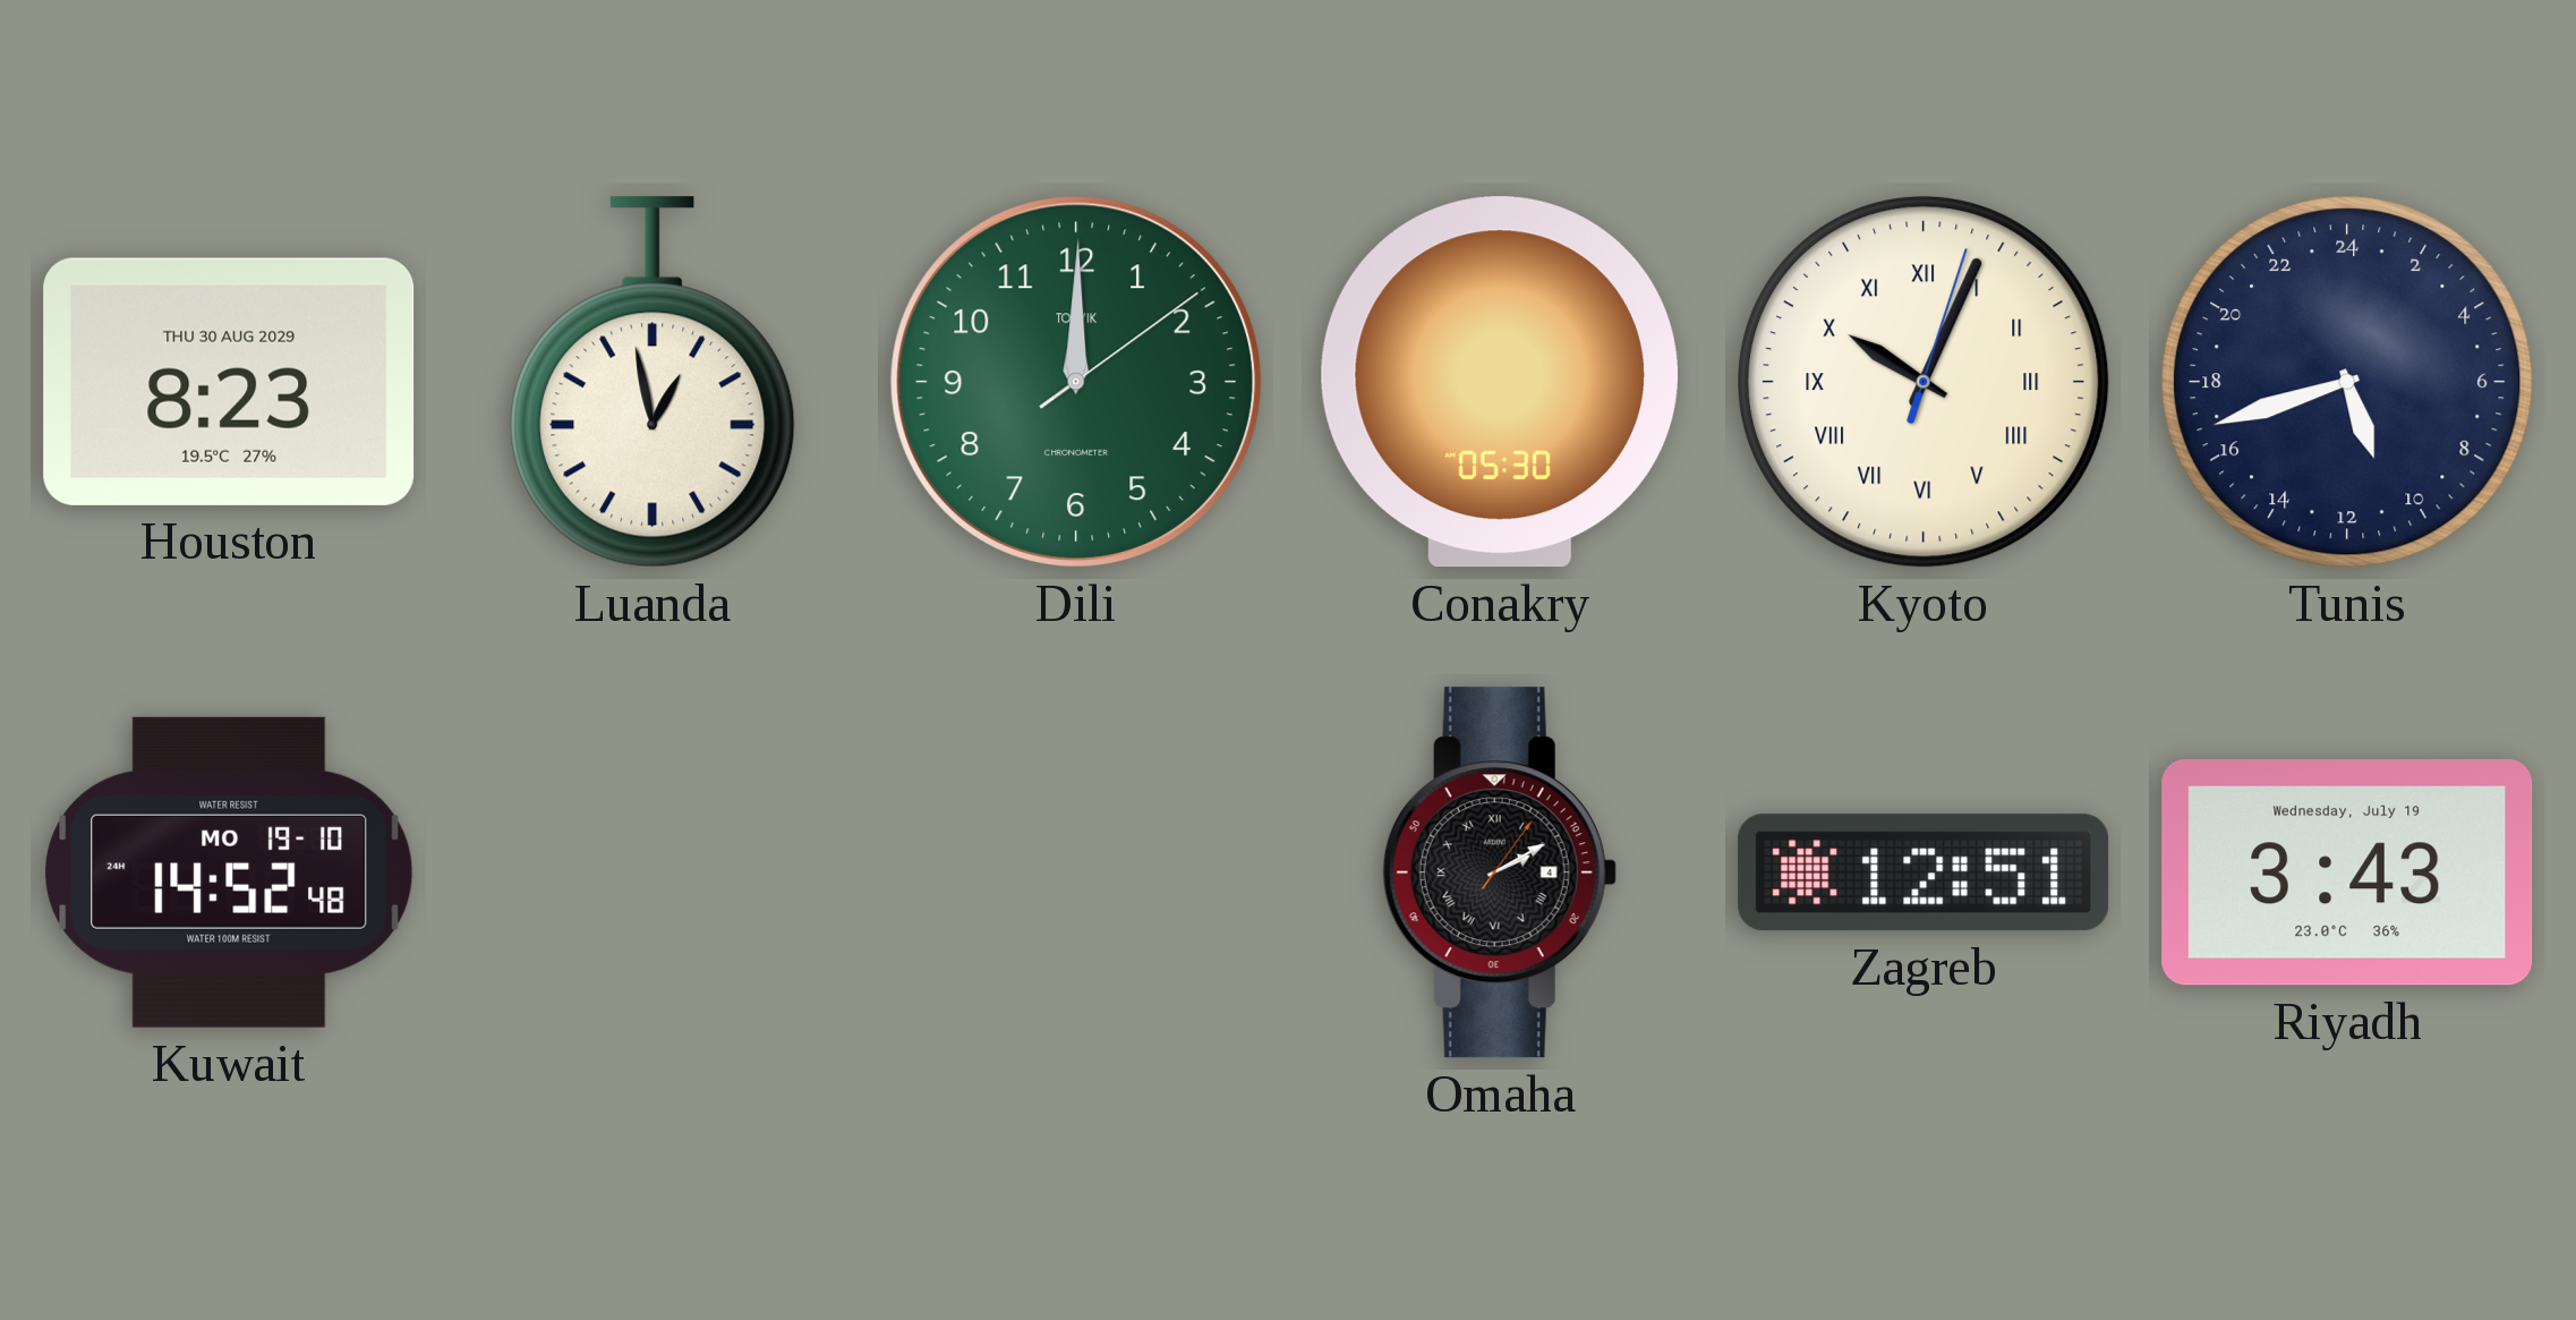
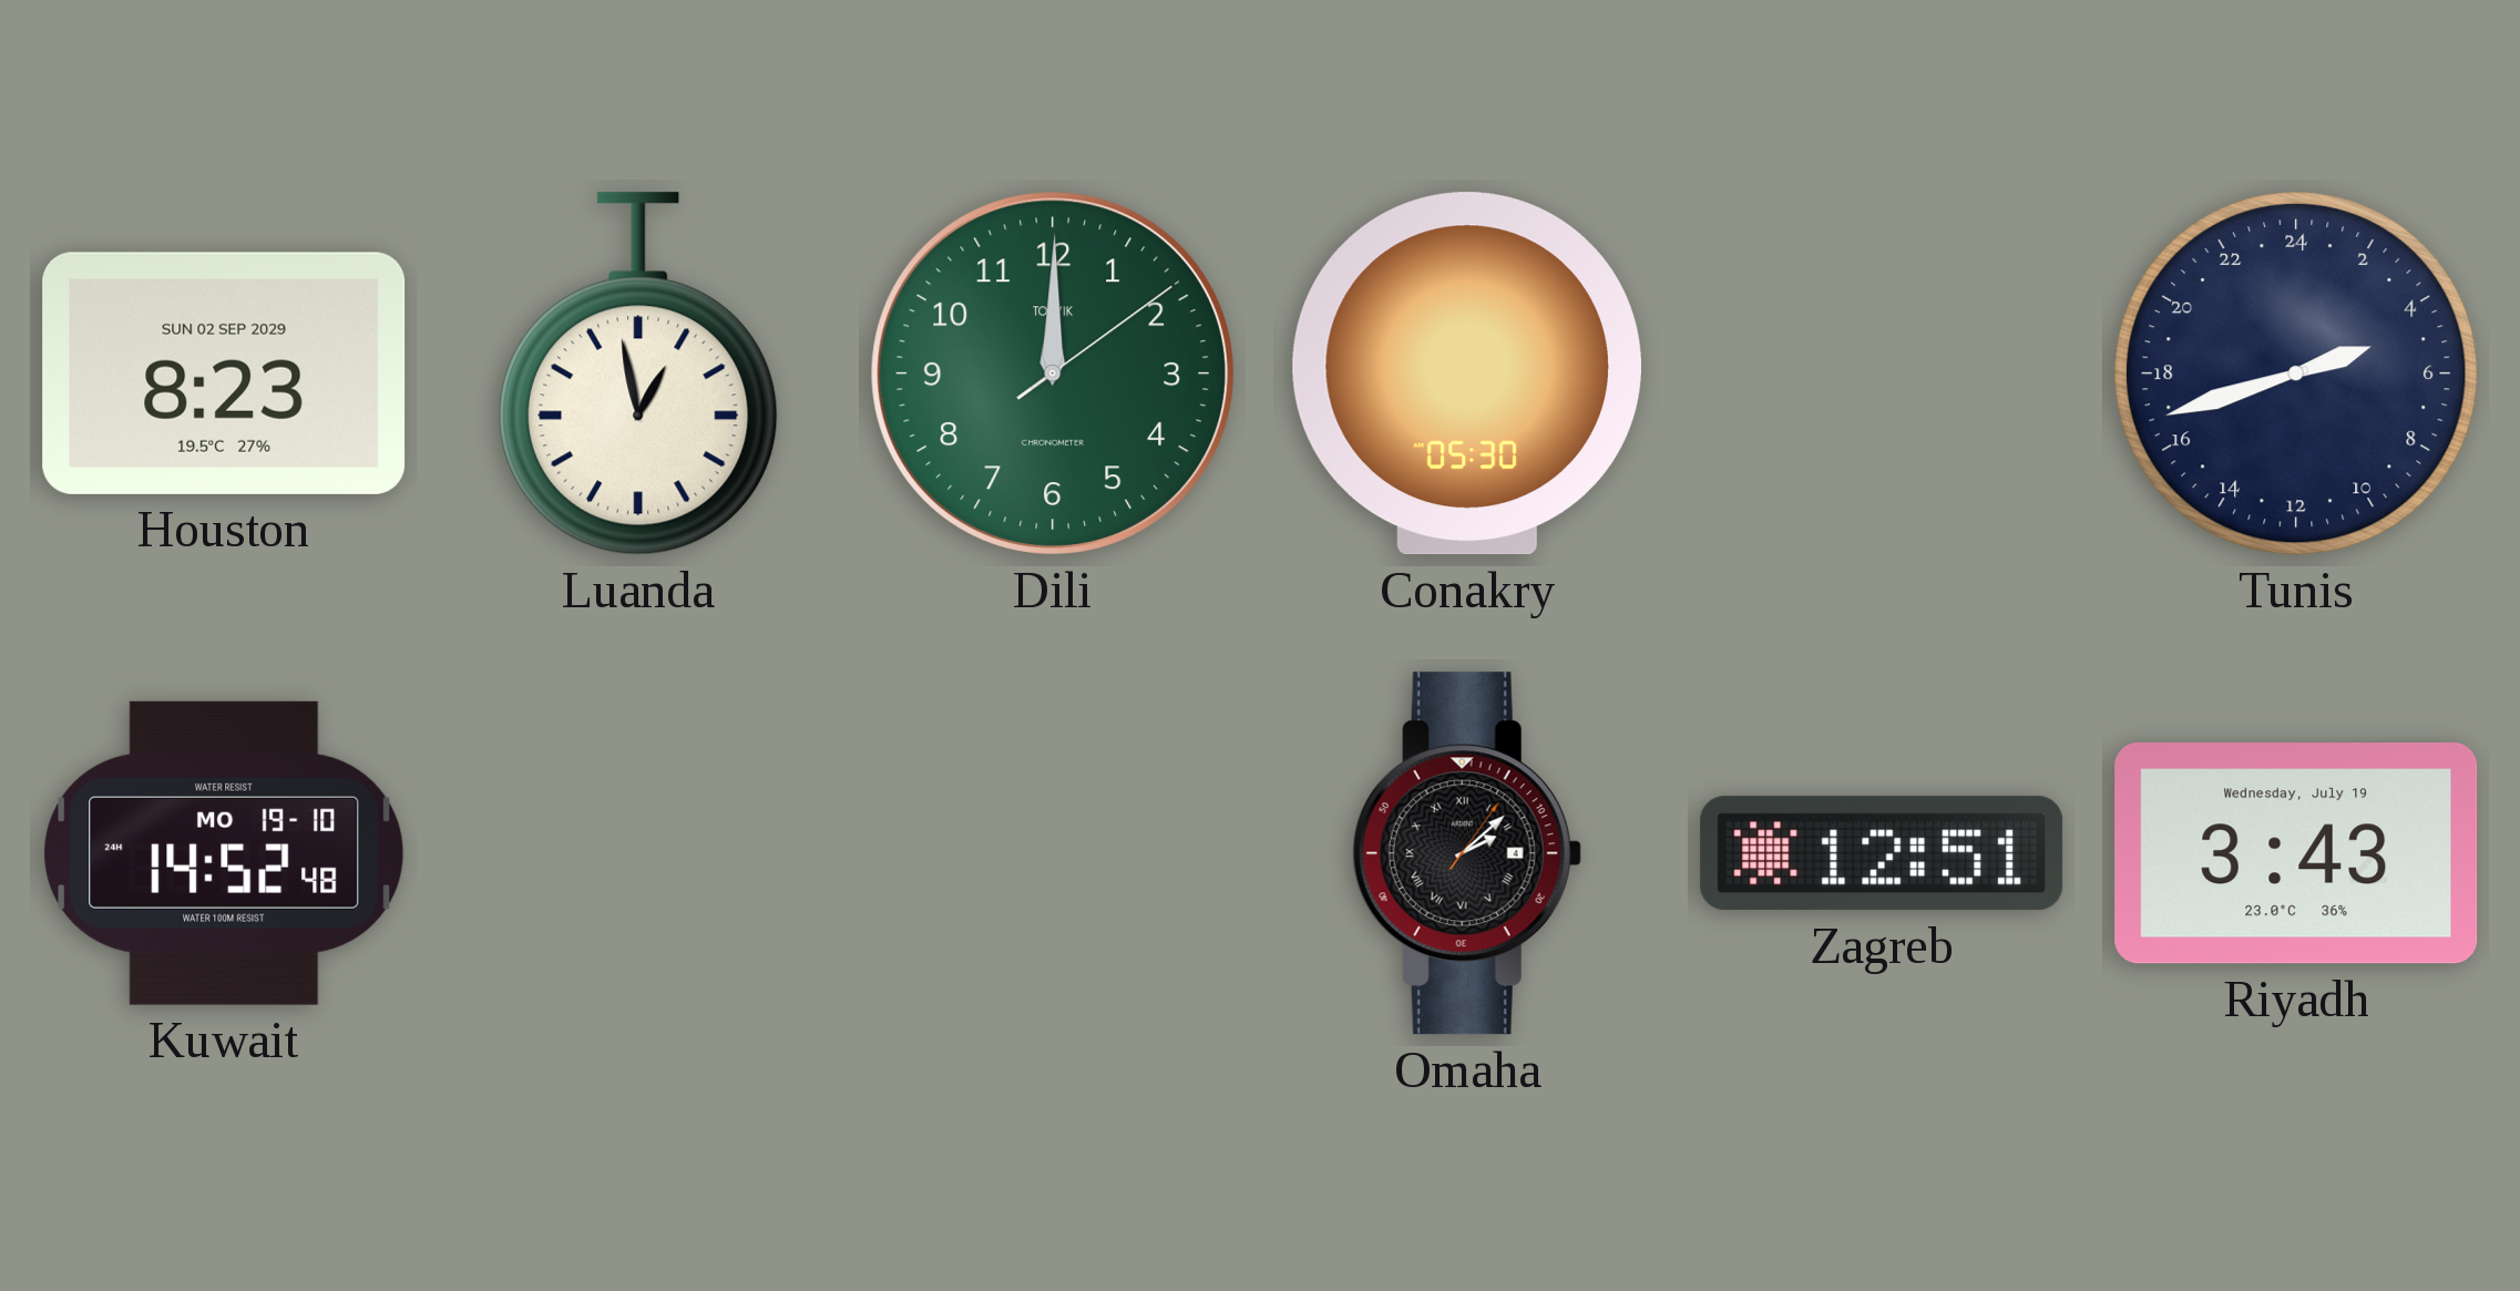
Houston date: THU 30 AUG 2029 -> SUN 02 SEP 2029 (224, 373)
Kyoto: 10:04 -> none (1924, 382)
Tunis: 10:42 -> 4:42 (2296, 373)
Omaha: 2:10 -> 2:08 (1467, 853)
